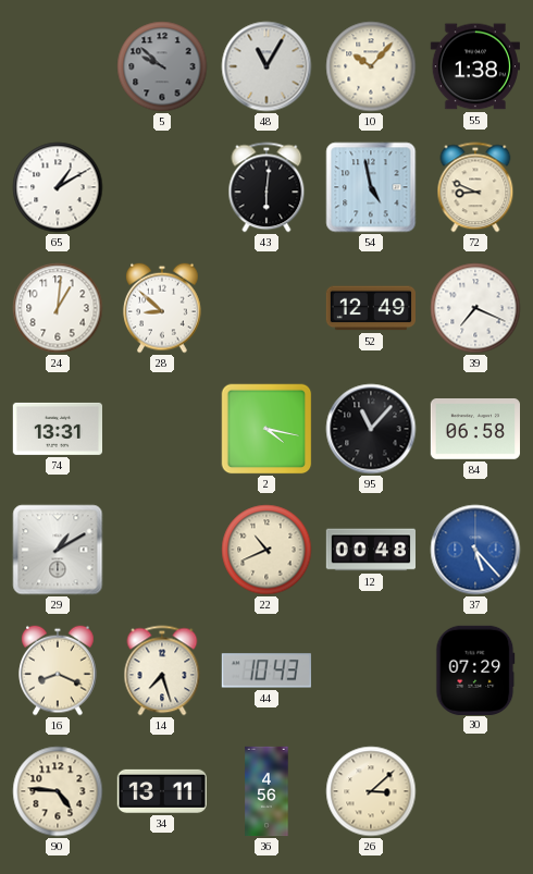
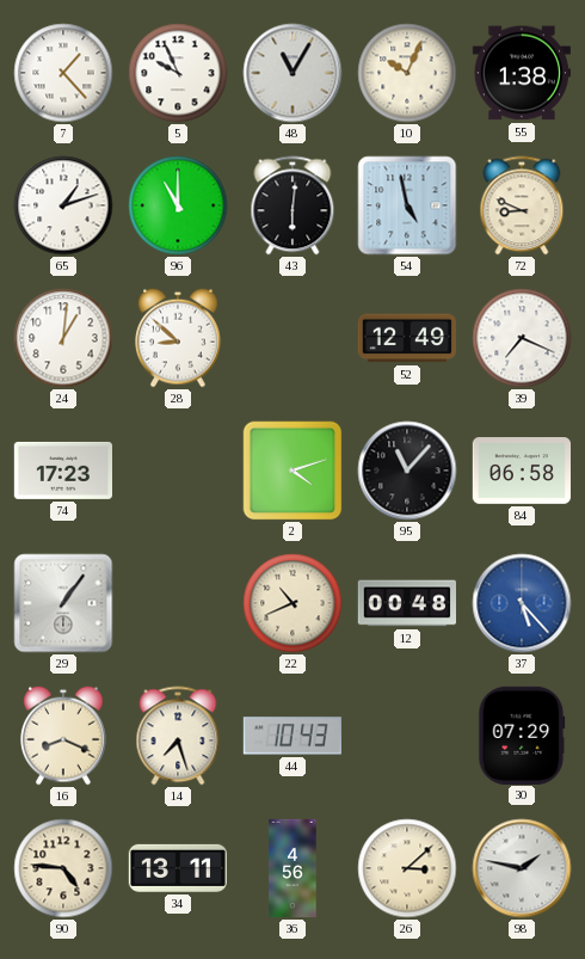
7: none -> 1:23 (63, 73)
5: 9:52 -> 9:56 (178, 73)
5 dial: grey -> white (178, 73)
10: 10:07 -> 10:04 (407, 73)
65: 1:10 -> 1:12 (63, 205)
96: none -> 11:00 (178, 205)
74: 13:31 -> 17:23 (62, 471)
2: 4:17 -> 4:12 (292, 471)
29: 1:10 -> 1:06 (63, 603)
98: none -> 1:47 (522, 868)
